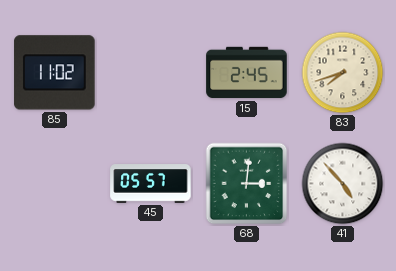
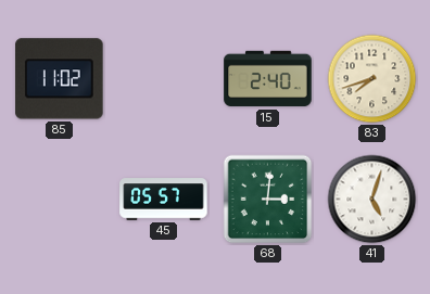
15: 2:45 -> 2:40 (268, 79)
41: 4:53 -> 5:03 (372, 200)
